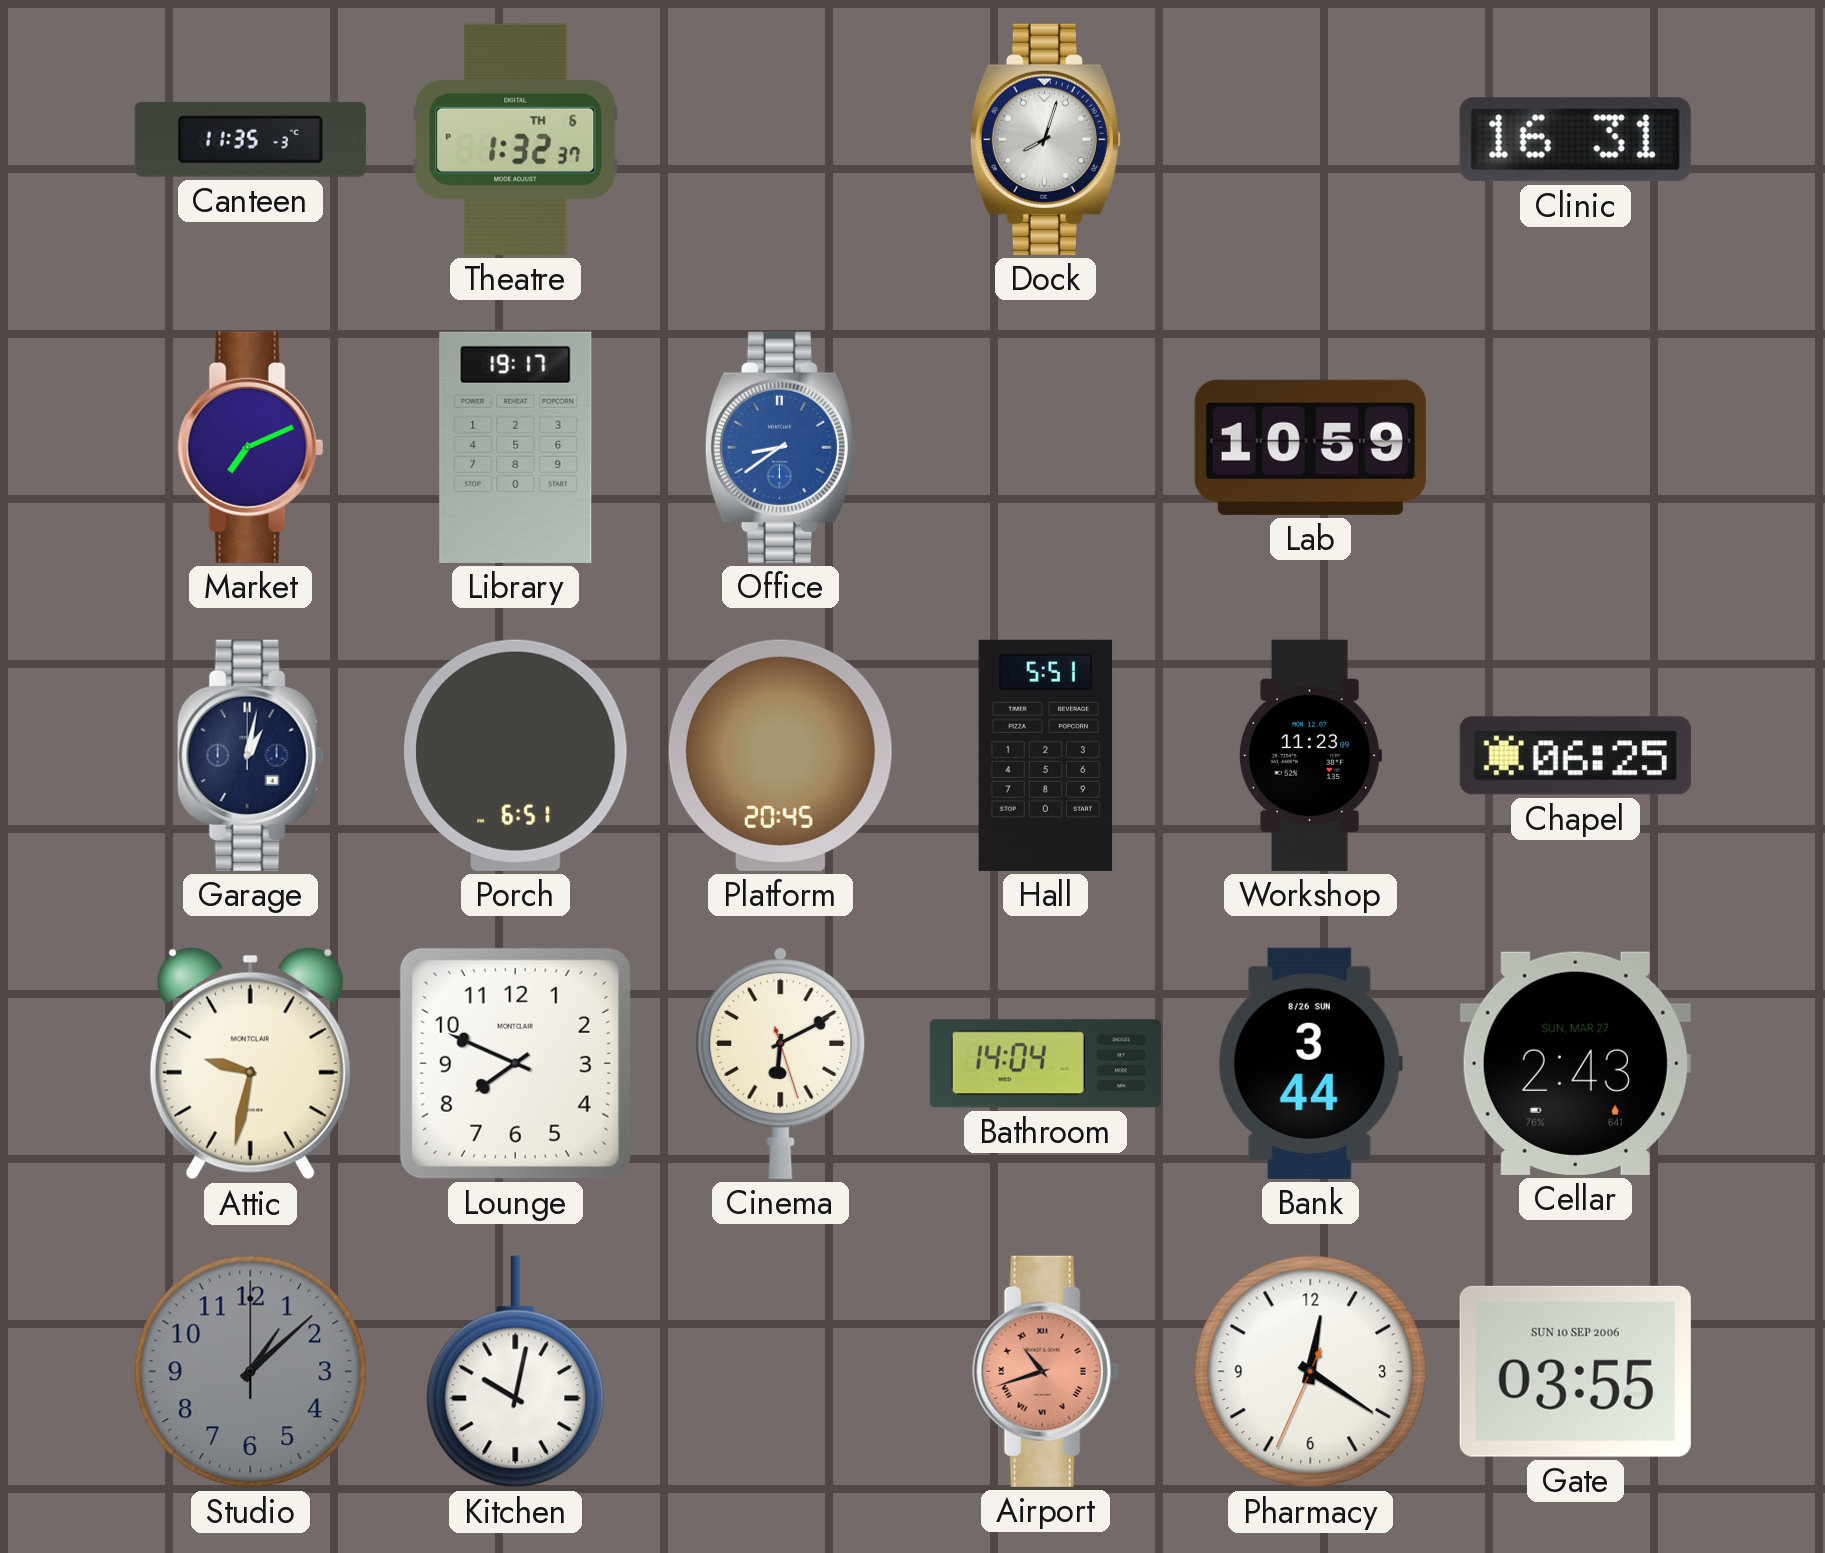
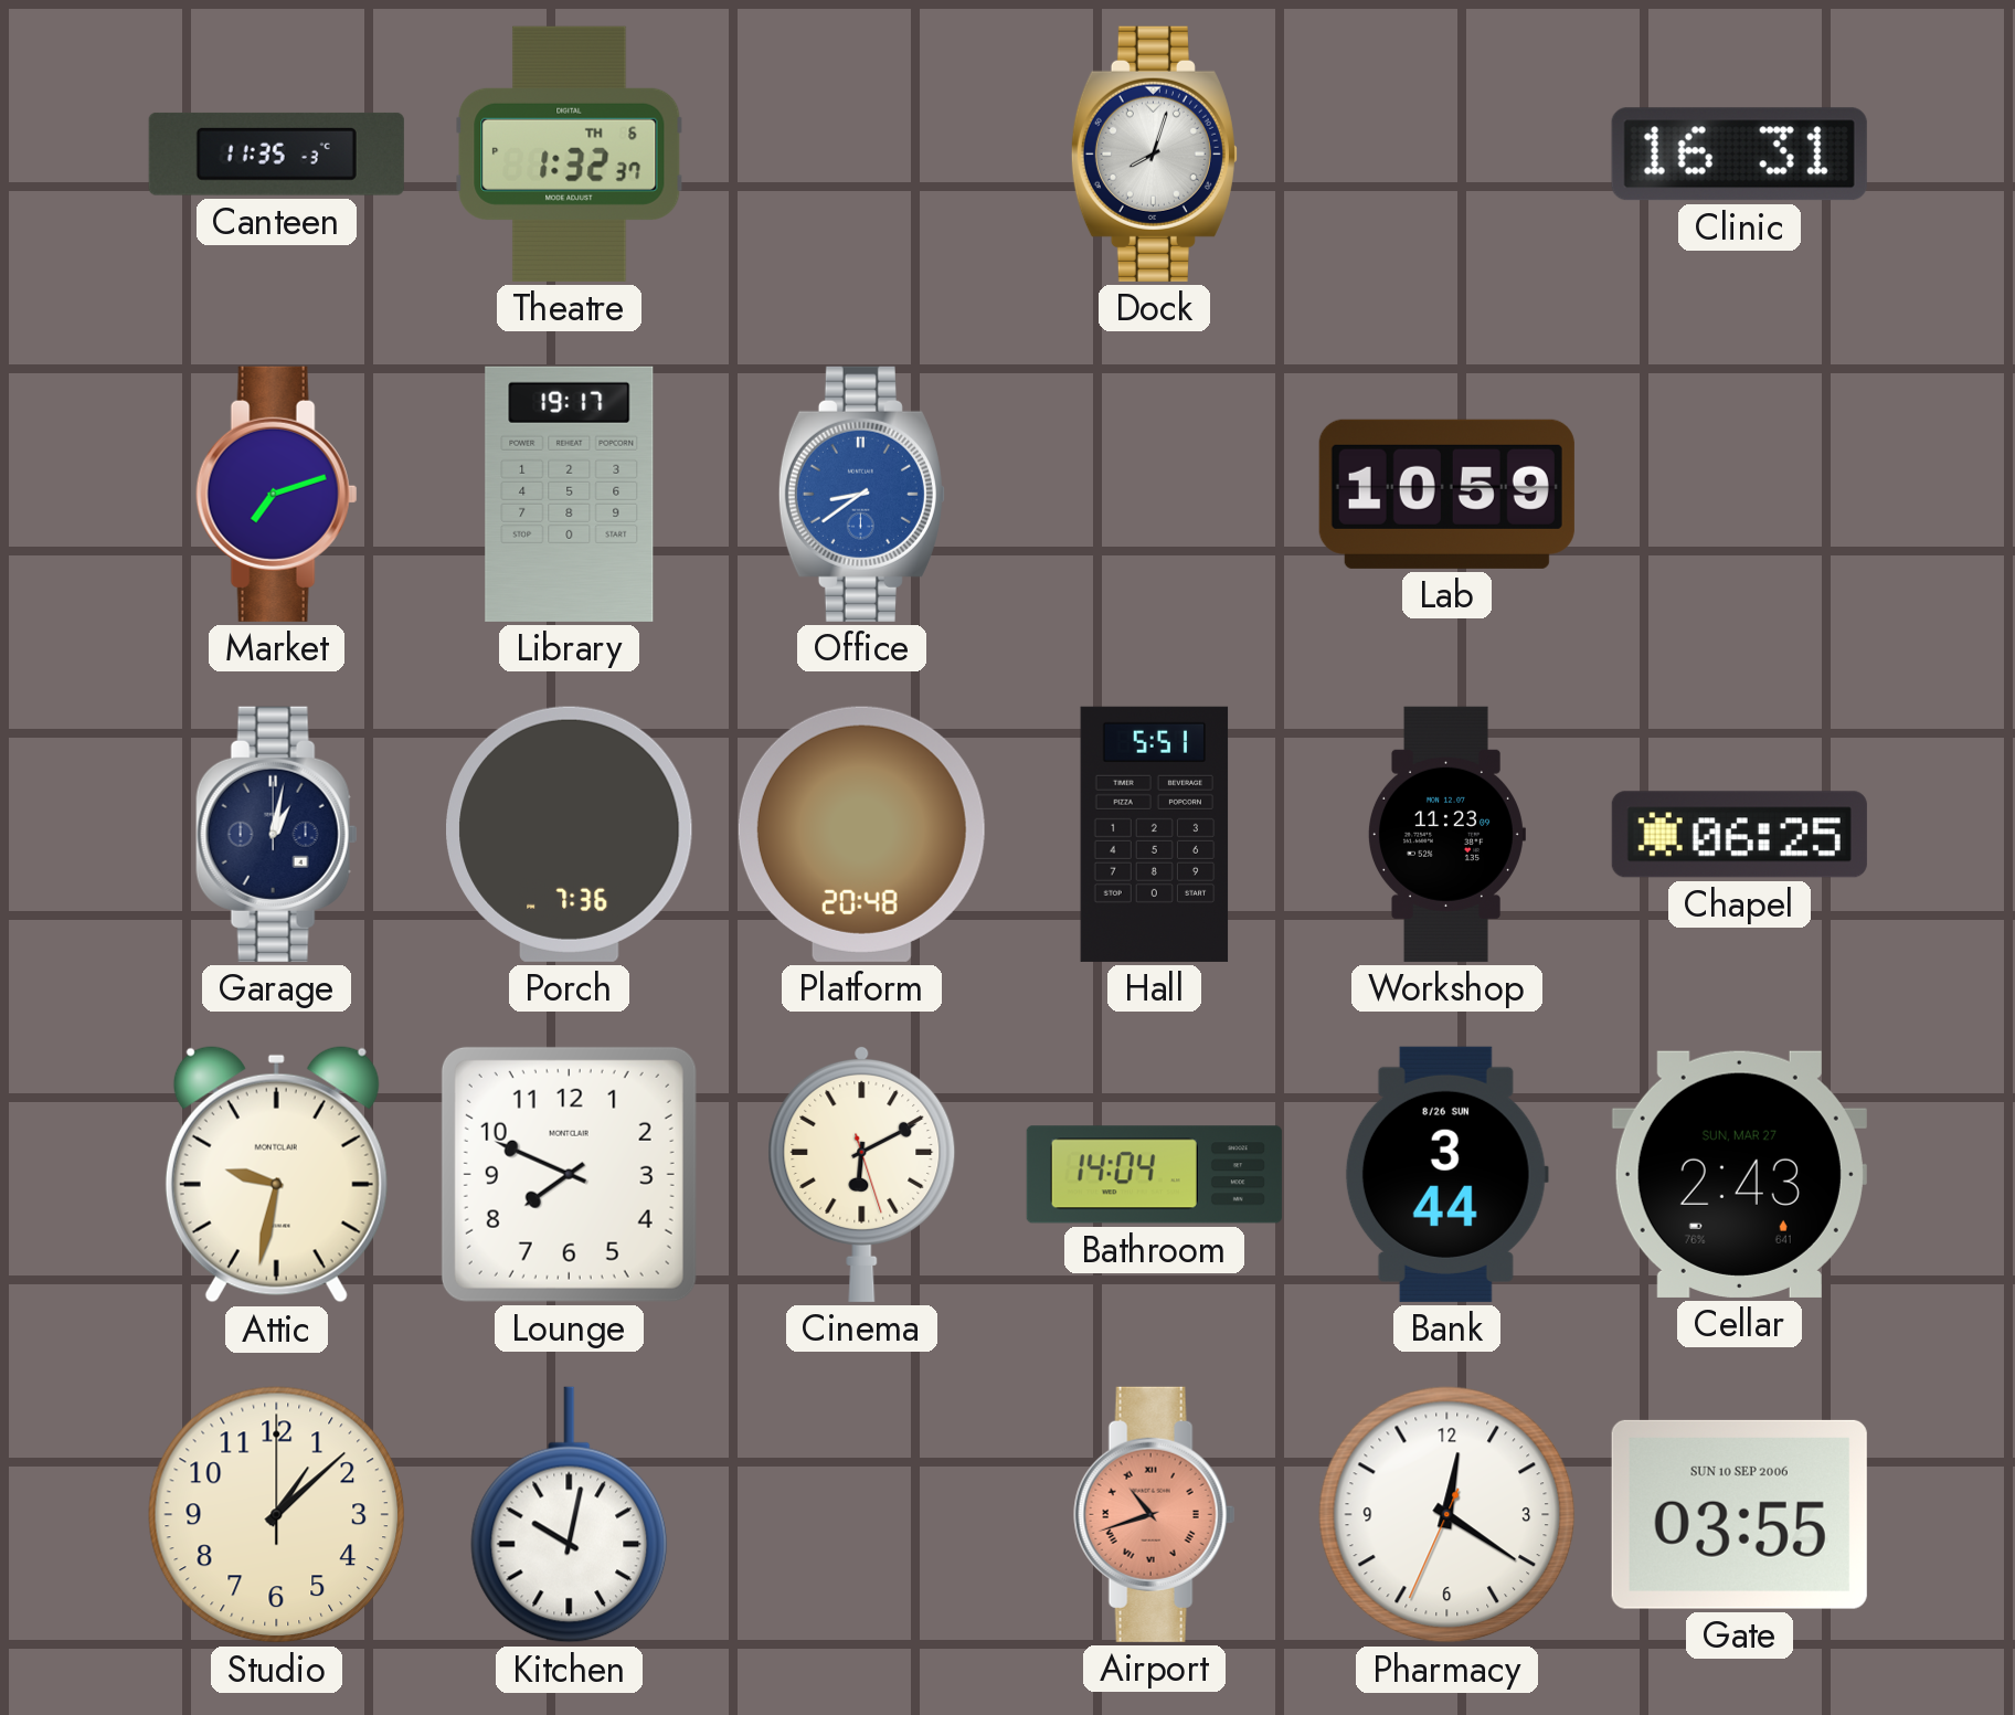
Market: 7:11 -> 7:12 (277, 494)
Porch: 6:51 -> 7:36 (570, 834)
Platform: 20:45 -> 20:48 (861, 834)
Studio dial: grey -> cream (277, 1515)
